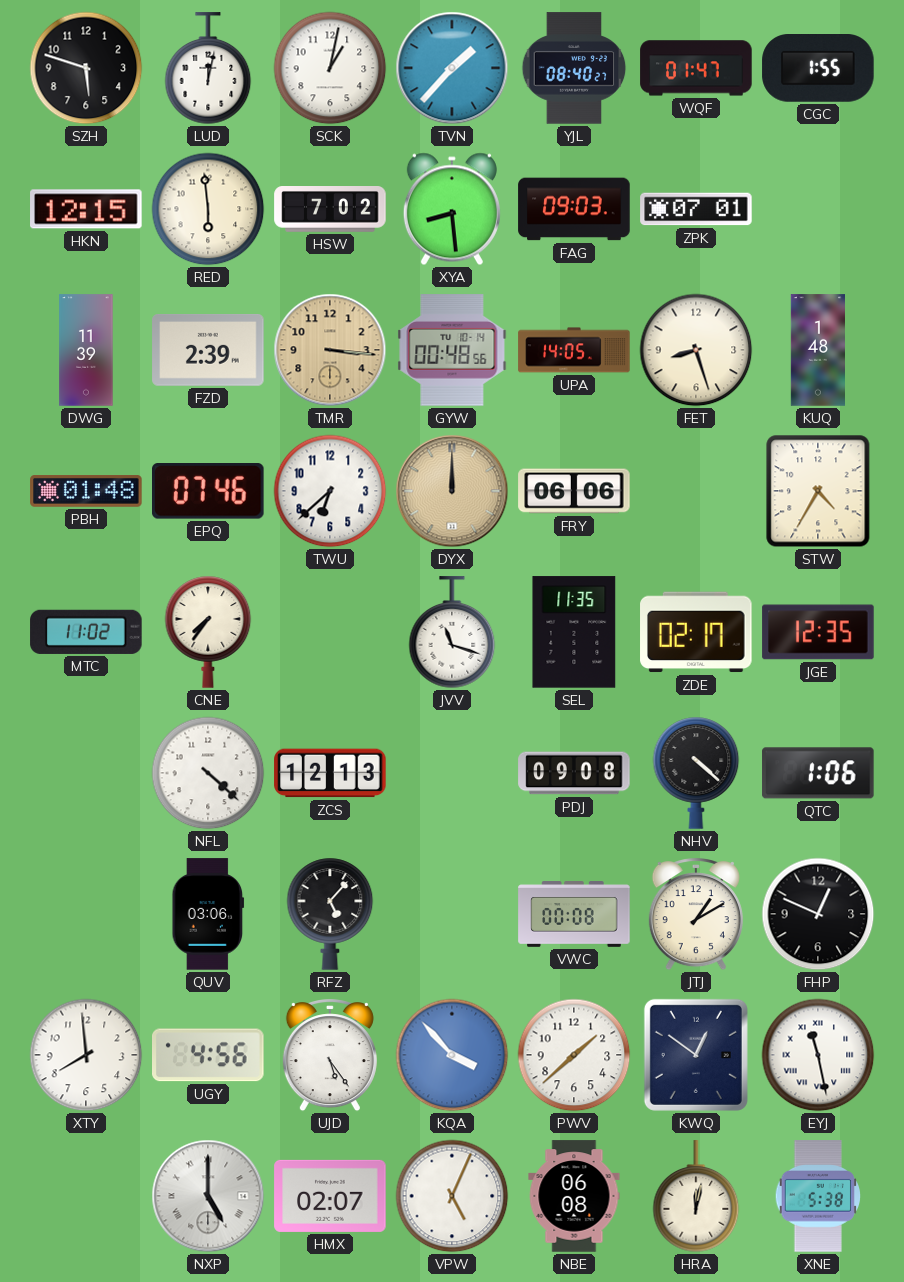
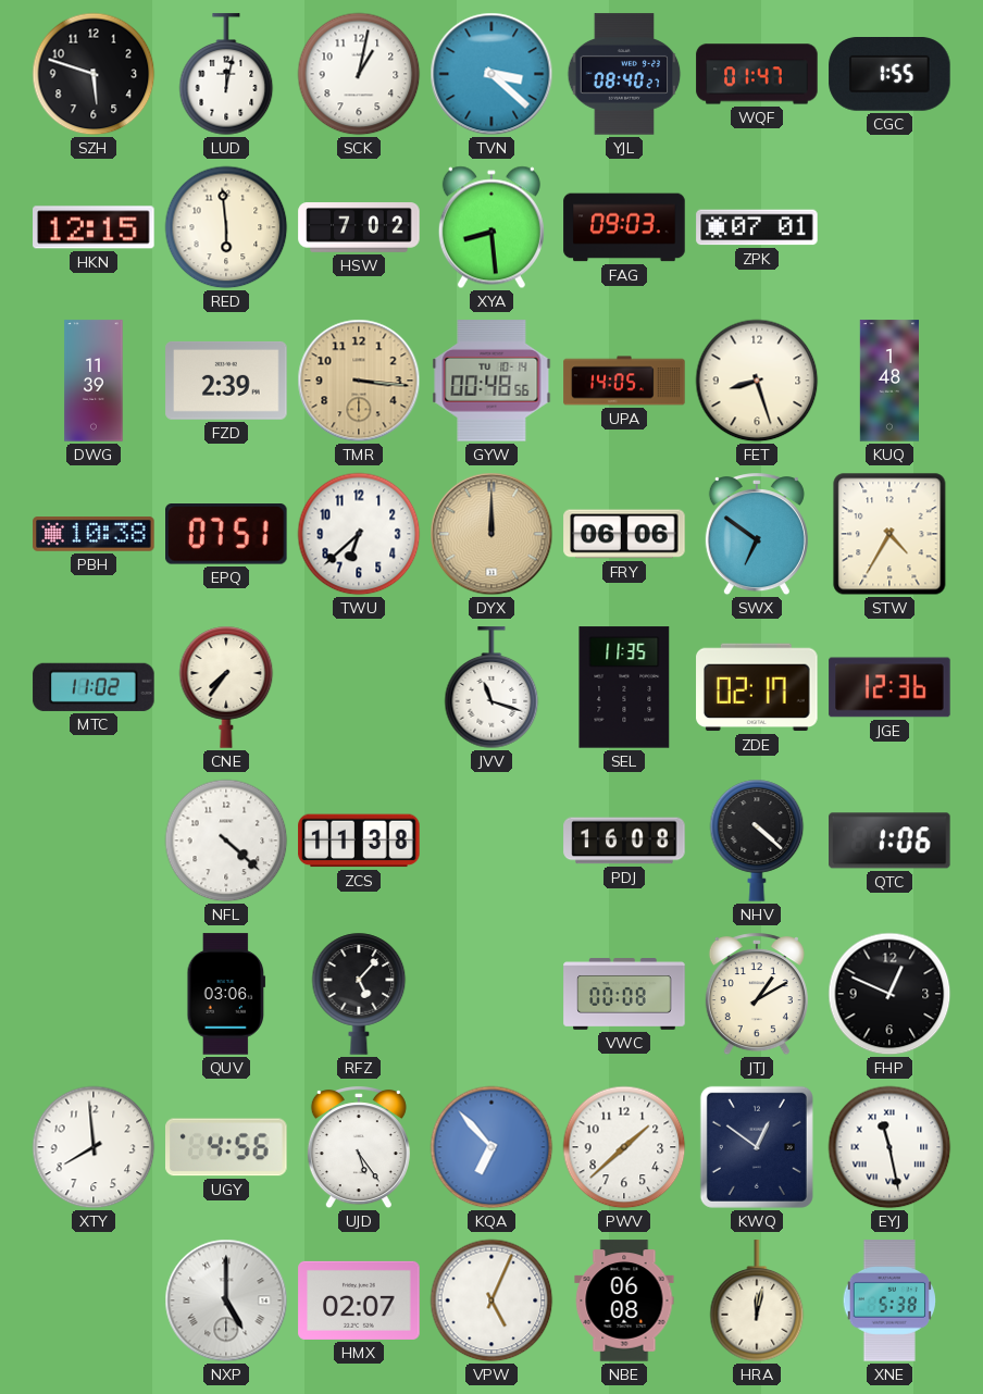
TVN: 1:37 -> 3:22 (492, 74)
PBH: 01:48 -> 10:38 (94, 535)
EPQ: 07:46 -> 07:51 (227, 535)
SWX: none -> 6:51 (757, 535)
JGE: 12:35 -> 12:36 (889, 687)
ZCS: 12:13 -> 11:38 (359, 841)
PDJ: 09:08 -> 16:08 (624, 841)
KQA: 3:53 -> 6:53 (492, 1147)
